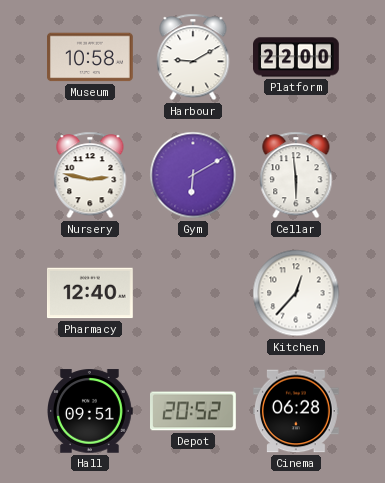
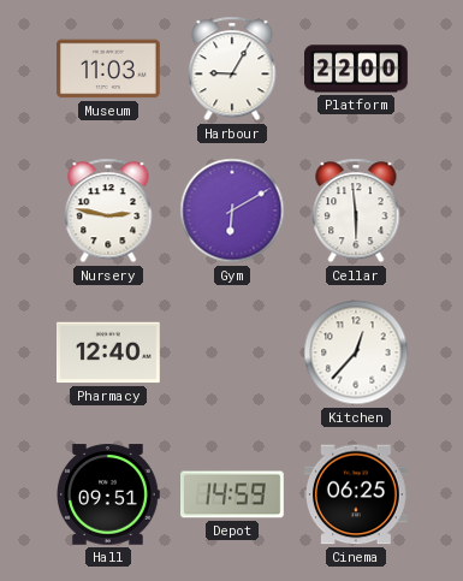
Museum: 10:58 -> 11:03 (109, 69)
Harbour: 9:10 -> 9:05 (232, 69)
Depot: 20:52 -> 14:59 (233, 494)
Cinema: 06:28 -> 06:25 (357, 494)
